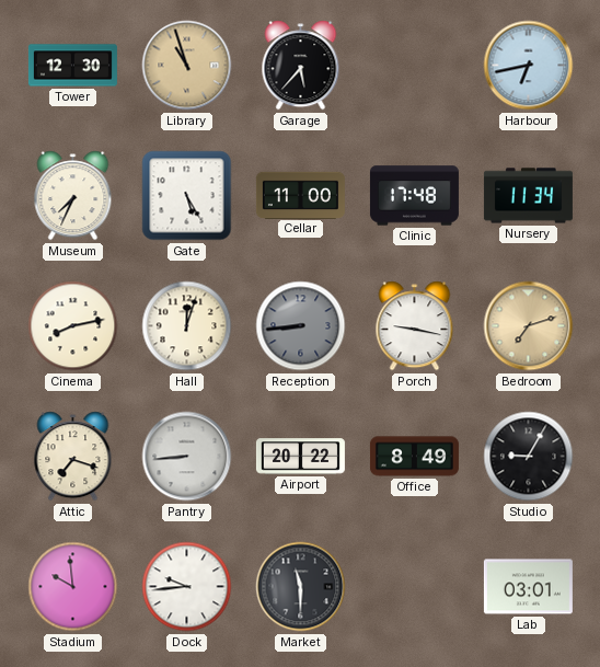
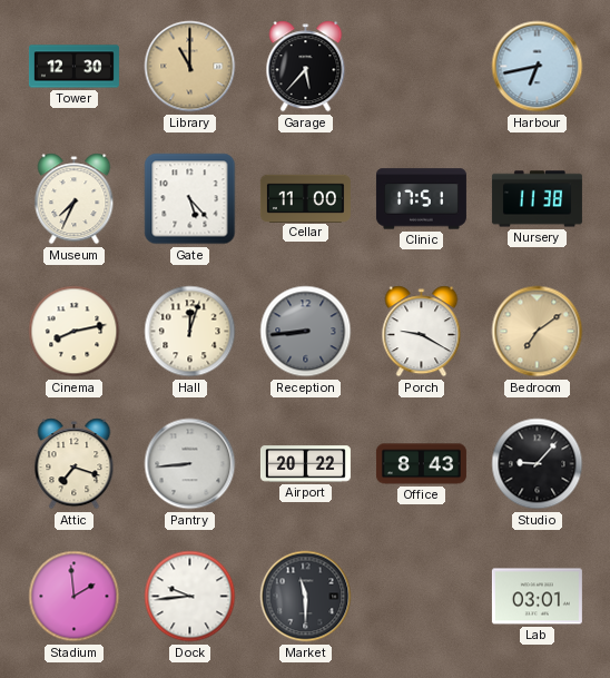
Library: 10:57 -> 11:00 (190, 67)
Gate: 5:25 -> 5:23 (190, 199)
Clinic: 17:48 -> 17:51 (421, 199)
Nursery: 11:34 -> 11:38 (537, 199)
Porch: 9:17 -> 9:20 (422, 332)
Bedroom: 7:12 -> 7:09 (538, 332)
Office: 8:49 -> 8:43 (421, 464)
Studio: 9:05 -> 9:07 (538, 464)
Stadium: 9:59 -> 1:59 (75, 597)
